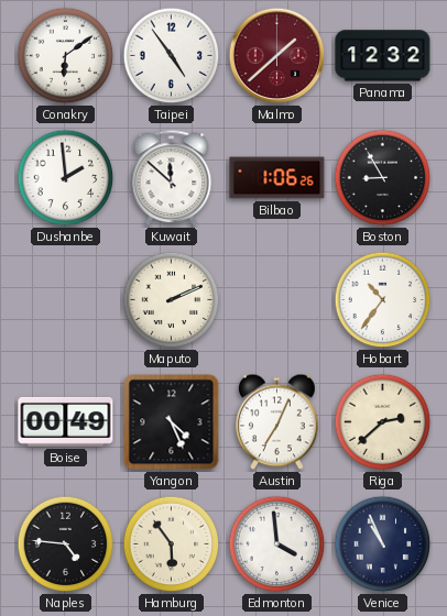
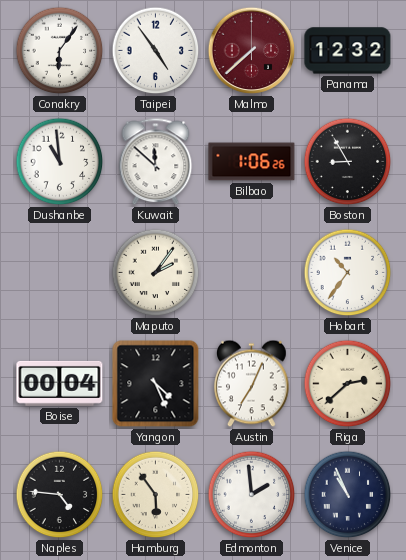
Conakry: 6:09 -> 6:06 (60, 51)
Malmo: 1:38 -> 7:38 (252, 51)
Dushanbe: 1:59 -> 10:59 (60, 162)
Maputo: 2:11 -> 2:06 (156, 273)
Boise: 00:49 -> 00:04 (60, 383)
Edmonton: 3:59 -> 1:59 (252, 495)
